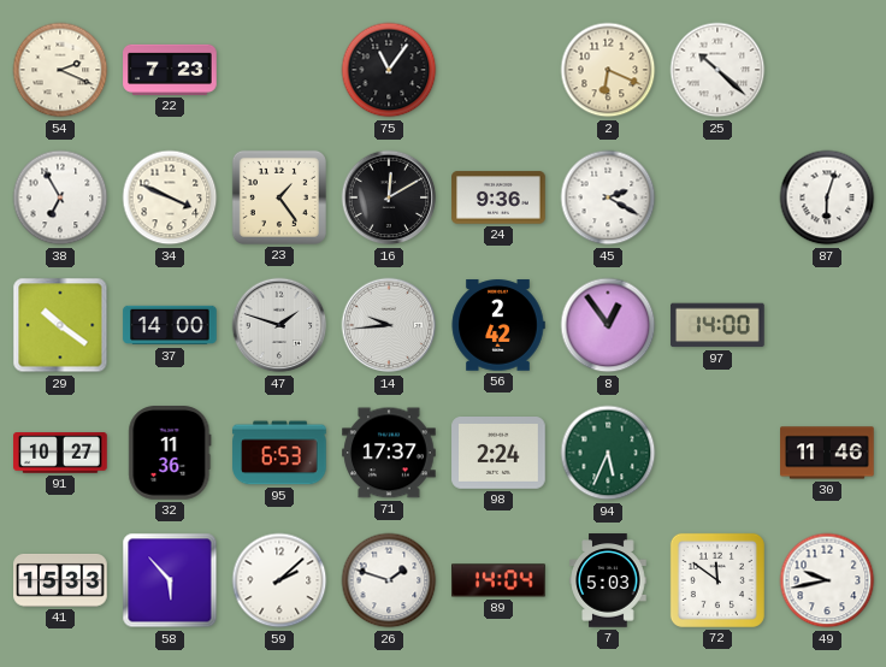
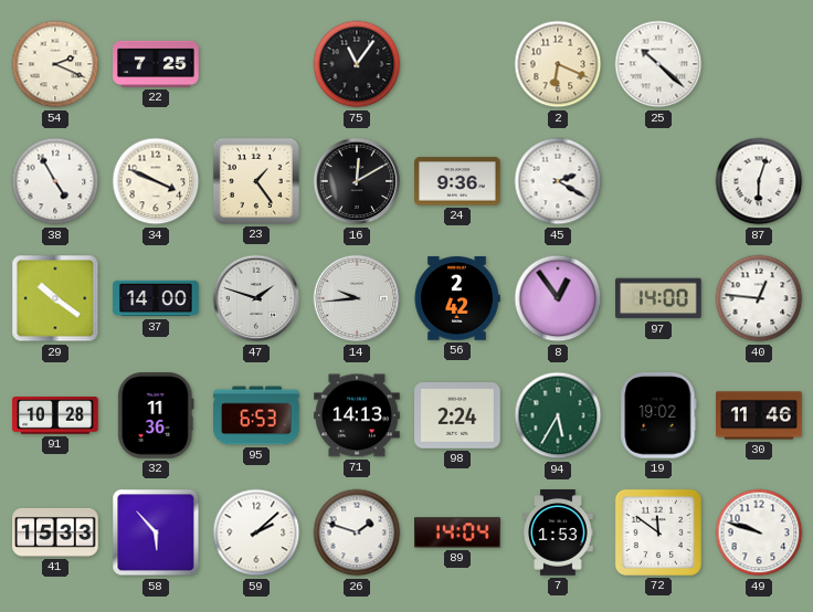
22: 7:23 -> 7:25 (156, 64)
38: 6:55 -> 4:55 (55, 181)
40: none -> 12:46 (759, 298)
91: 10:27 -> 10:28 (55, 415)
71: 17:37 -> 14:13 (357, 415)
94: 5:34 -> 5:35 (558, 415)
19: none -> 19:02 (658, 416)
7: 5:03 -> 1:53 (558, 532)
49: 9:43 -> 9:48 (759, 532)
